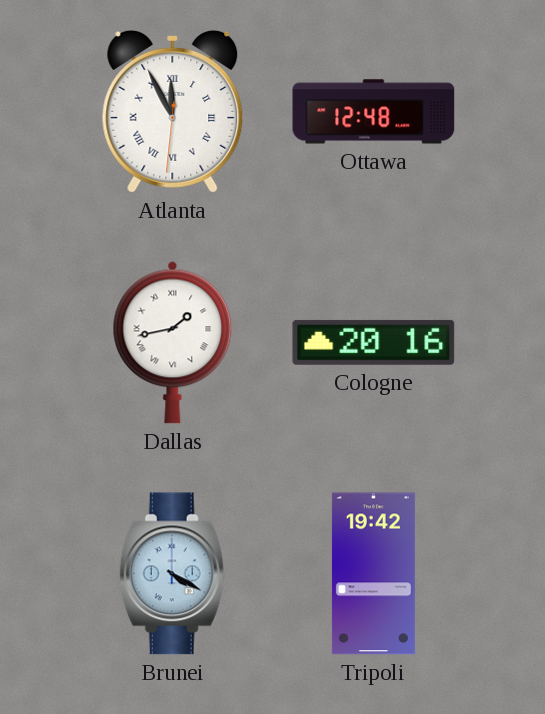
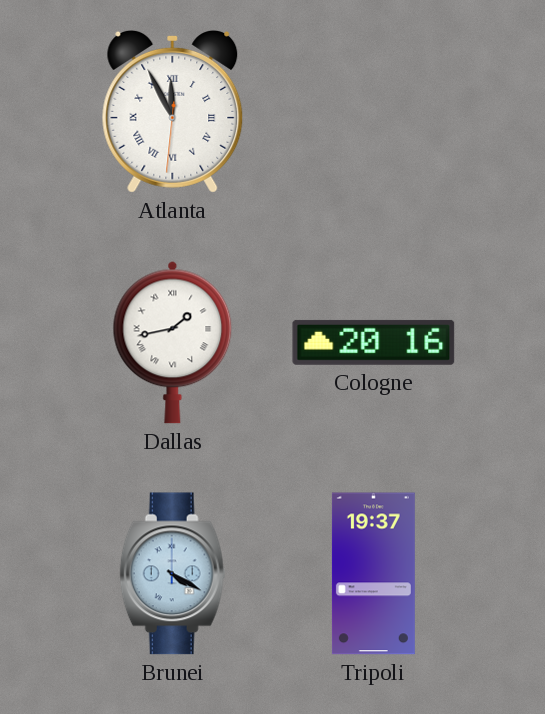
Ottawa: 12:48 -> none (374, 112)
Tripoli: 19:42 -> 19:37 (373, 574)
